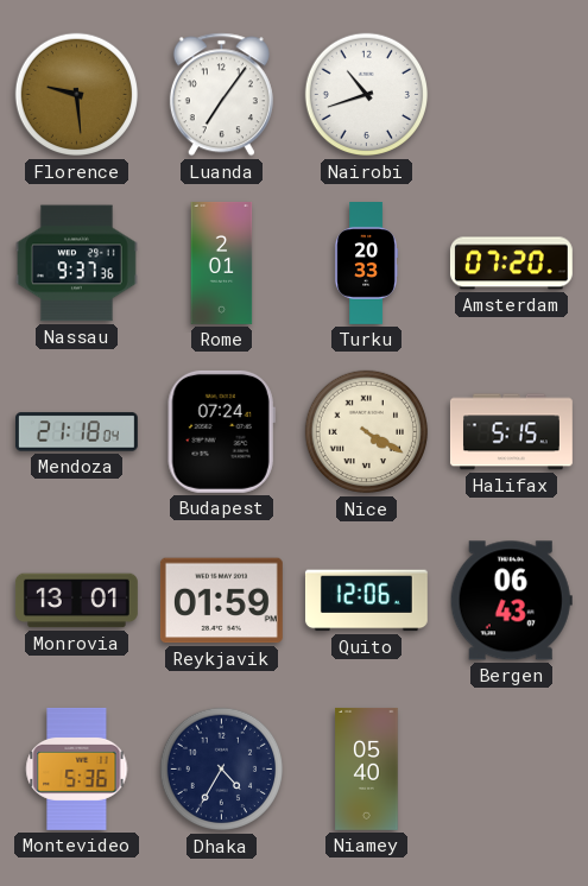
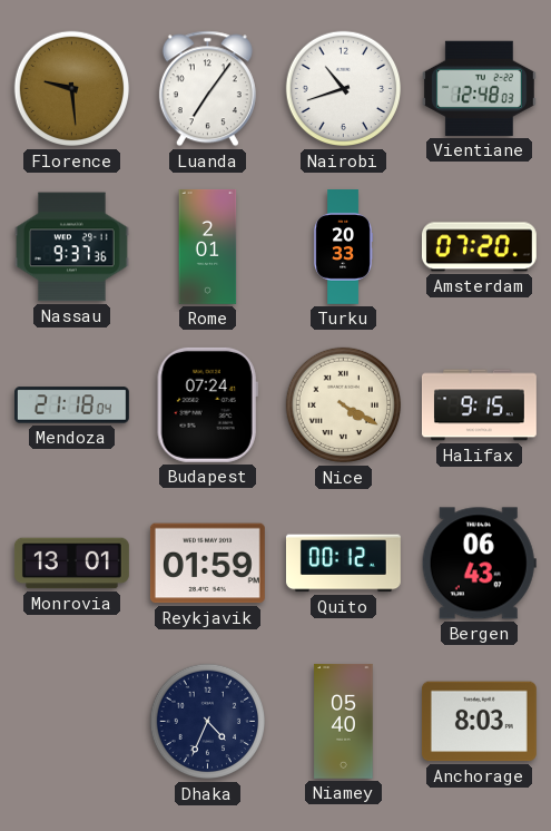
Vientiane: none -> 12:48 (479, 88)
Halifax: 5:15 -> 9:15 (479, 405)
Quito: 12:06 -> 00:12 (343, 564)
Montevideo: 5:36 -> none (77, 768)
Dhaka: 4:35 -> 4:34 (208, 722)
Anchorage: none -> 8:03 (479, 722)
